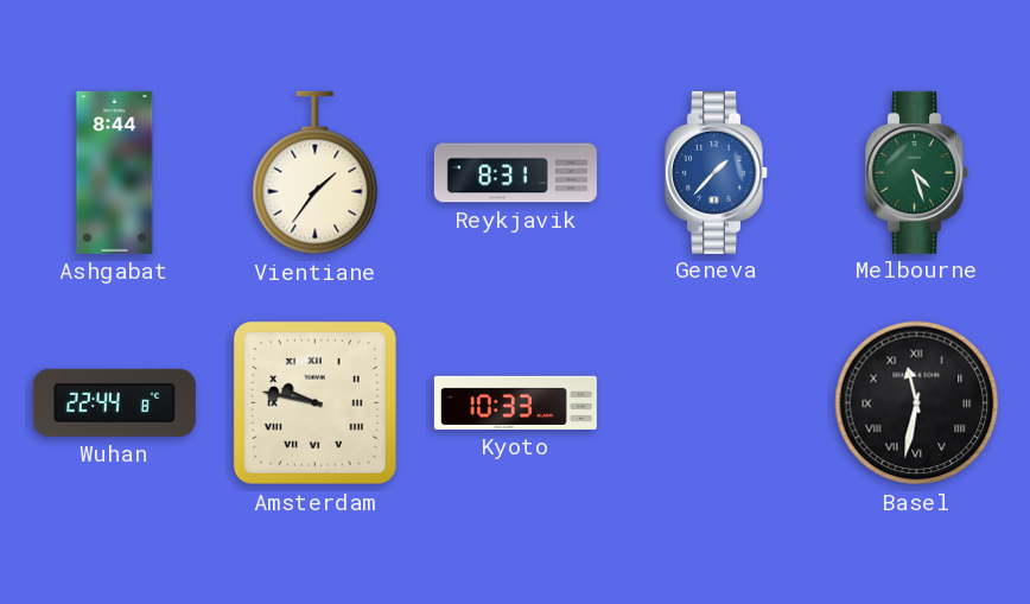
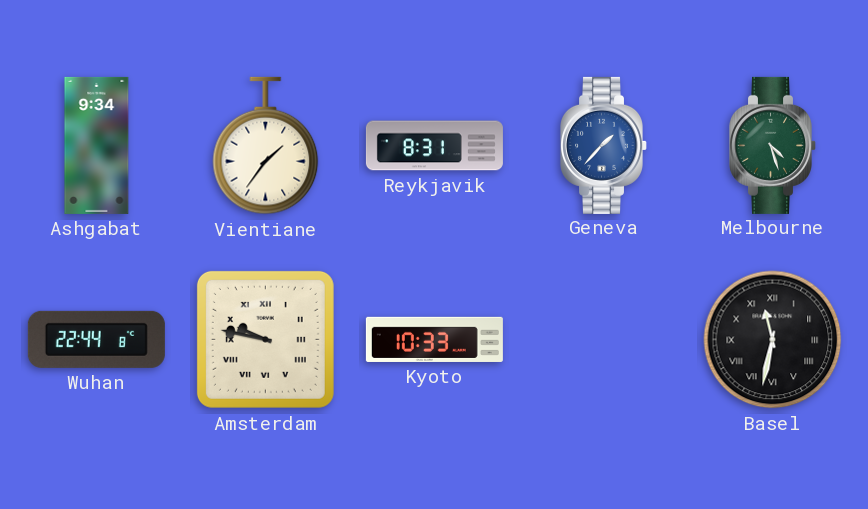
Ashgabat: 8:44 -> 9:34 (97, 145)
